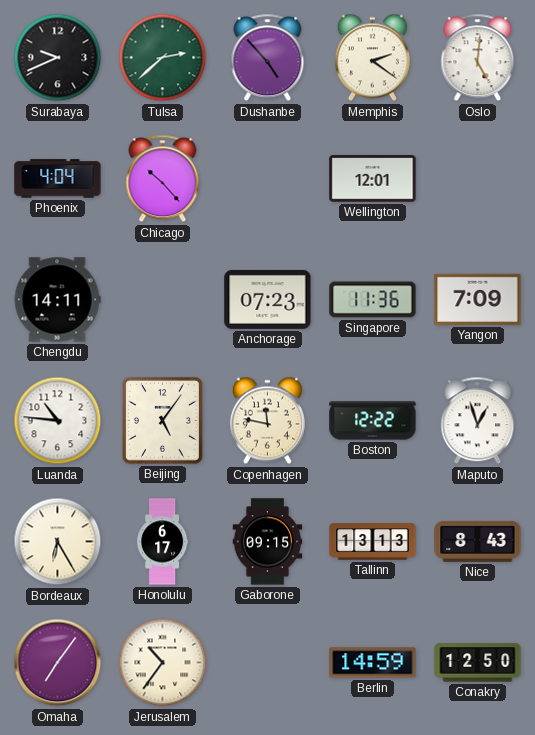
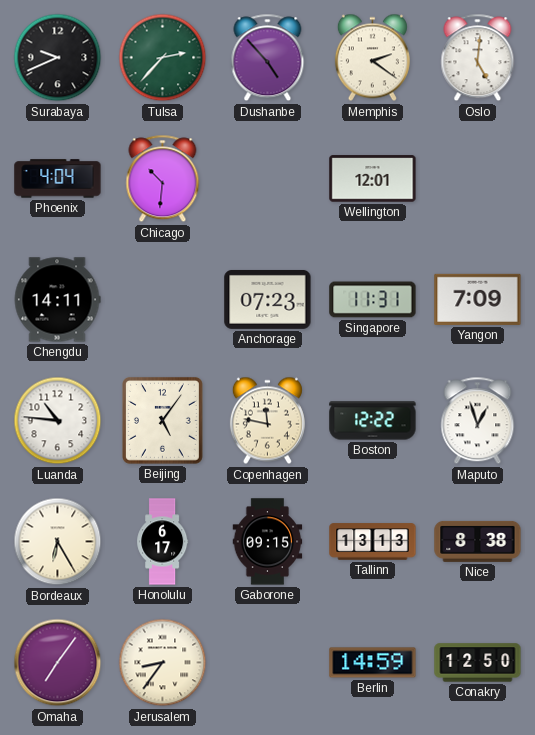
Tulsa: 2:38 -> 2:37 (163, 58)
Chicago: 10:23 -> 10:31 (163, 179)
Singapore: 11:36 -> 11:31 (373, 300)
Nice: 8:43 -> 8:38 (478, 541)
Jerusalem: 10:36 -> 8:36 (163, 663)
